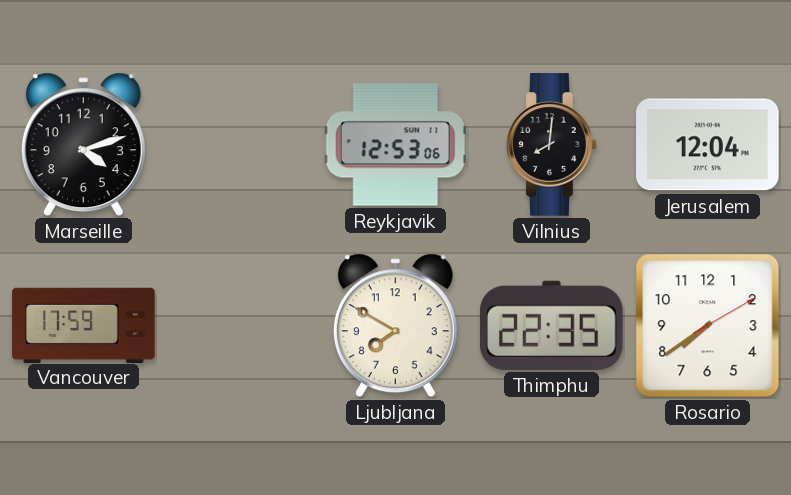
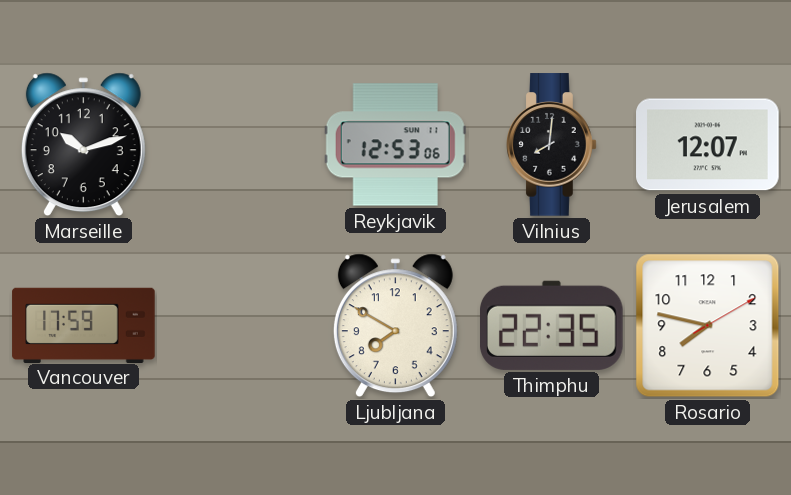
Marseille: 4:12 -> 10:12 (83, 145)
Jerusalem: 12:04 -> 12:07 (708, 145)
Rosario: 7:39 -> 7:47 (708, 326)
